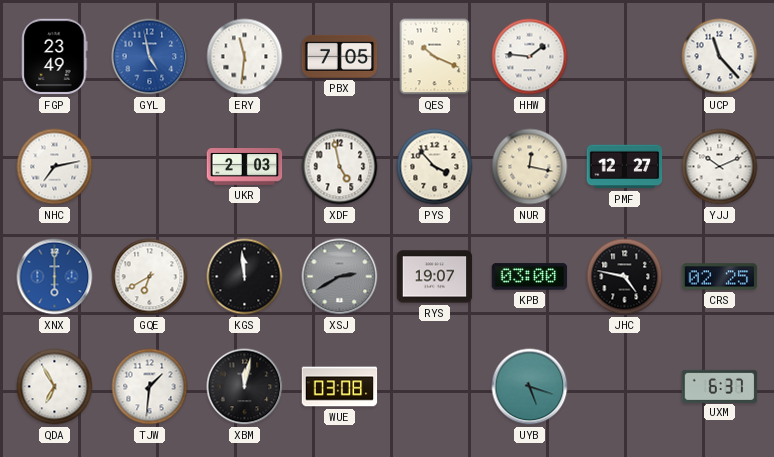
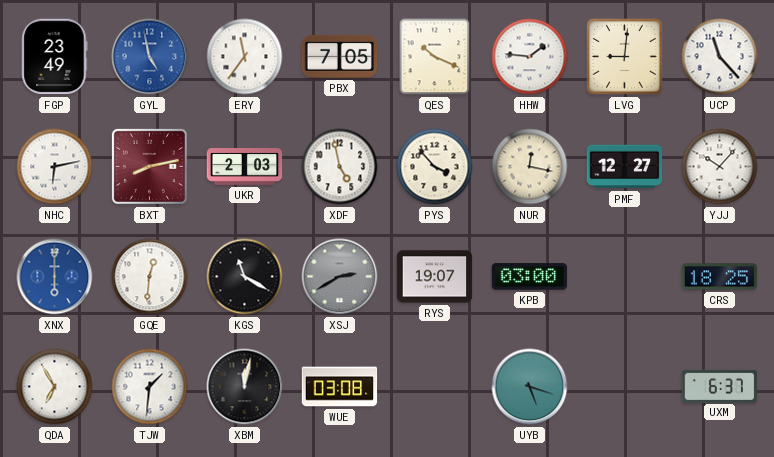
ERY: 11:31 -> 11:36 (245, 57)
LVG: none -> 9:01 (624, 56)
NHC: 7:13 -> 6:13 (55, 167)
BXT: none -> 8:13 (149, 166)
YJJ: 10:11 -> 10:07 (720, 167)
GQE: 6:40 -> 12:31 (150, 277)
KGS: 11:59 -> 11:20 (245, 277)
JHC: 4:47 -> none (625, 277)
CRS: 02:25 -> 18:25 (720, 277)
